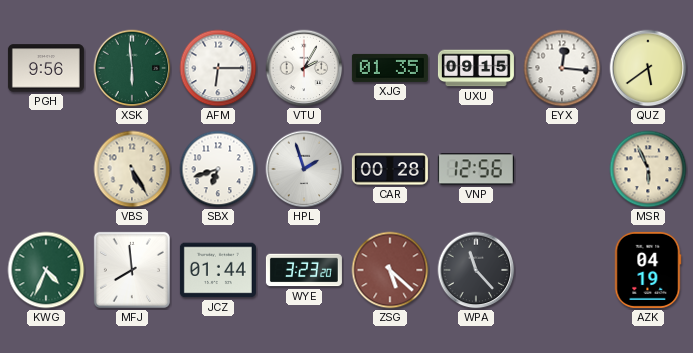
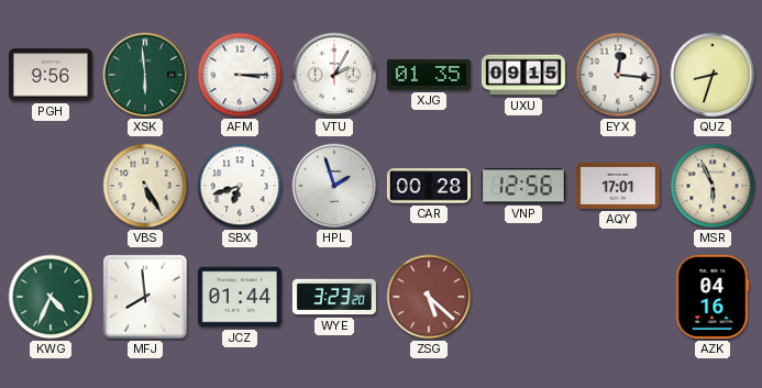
AFM: 6:15 -> 3:15 (240, 75)
QUZ: 5:39 -> 8:33 (713, 75)
AQY: none -> 17:01 (618, 186)
WPA: 11:23 -> none (476, 270)
AZK: 04:19 -> 04:16 (713, 297)
